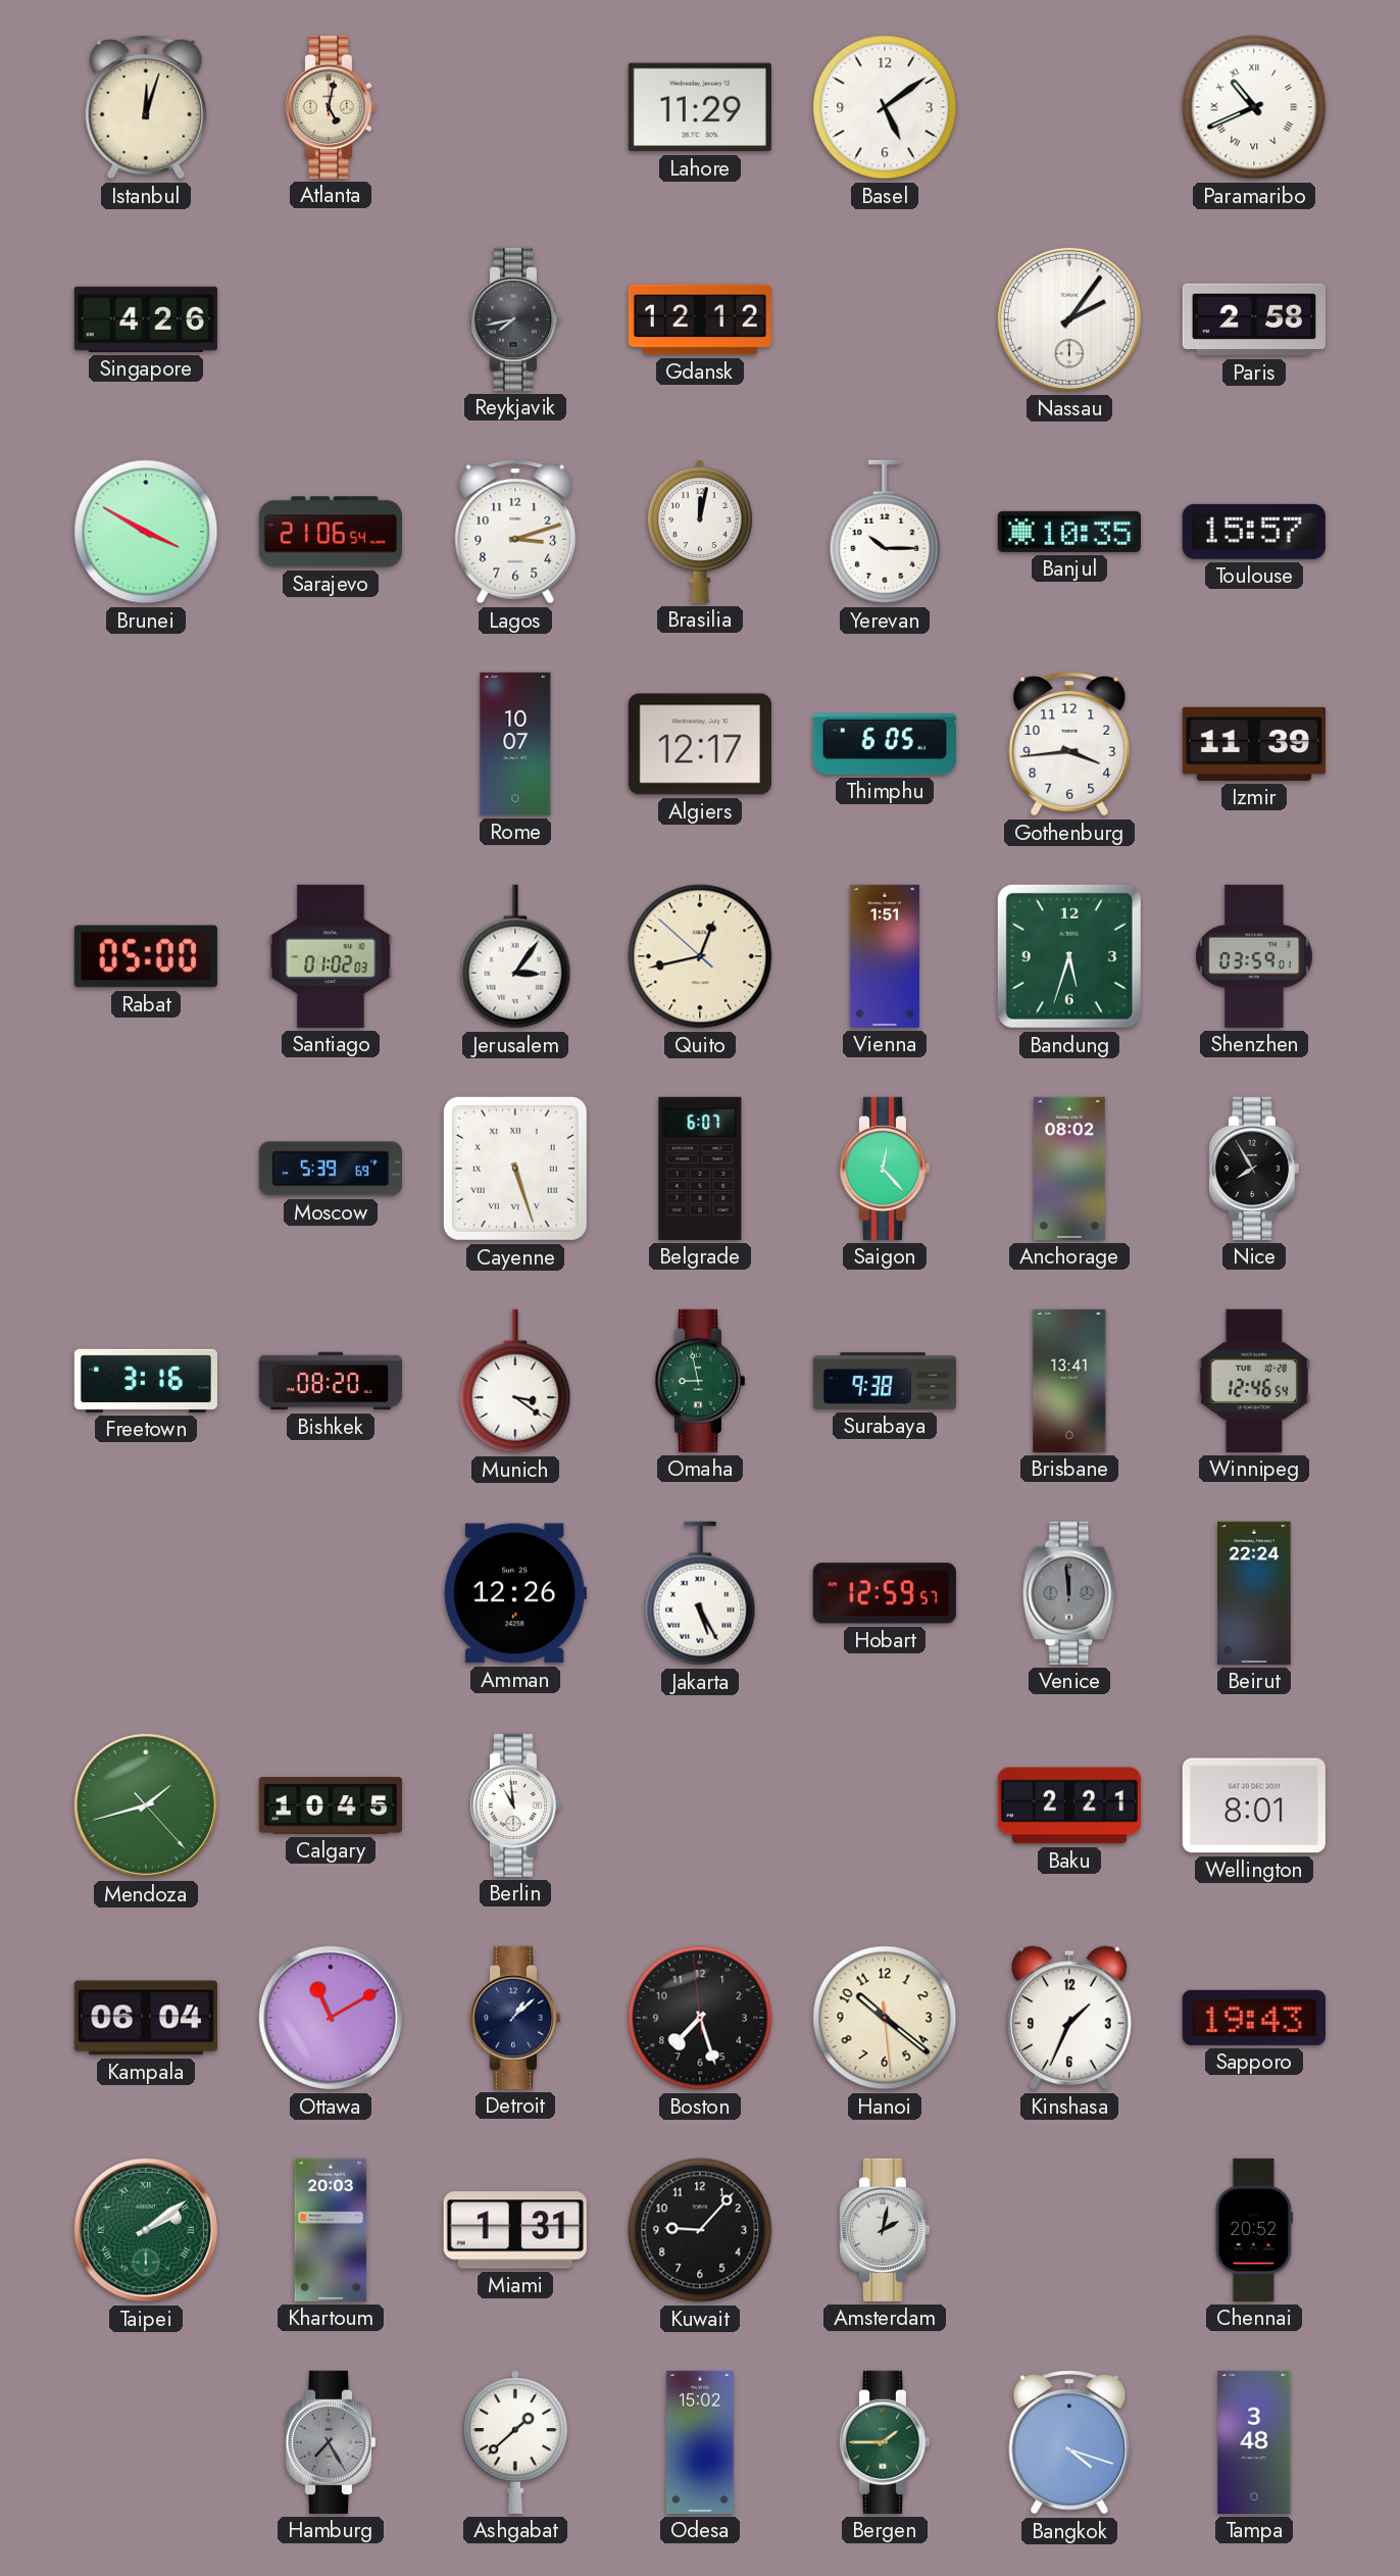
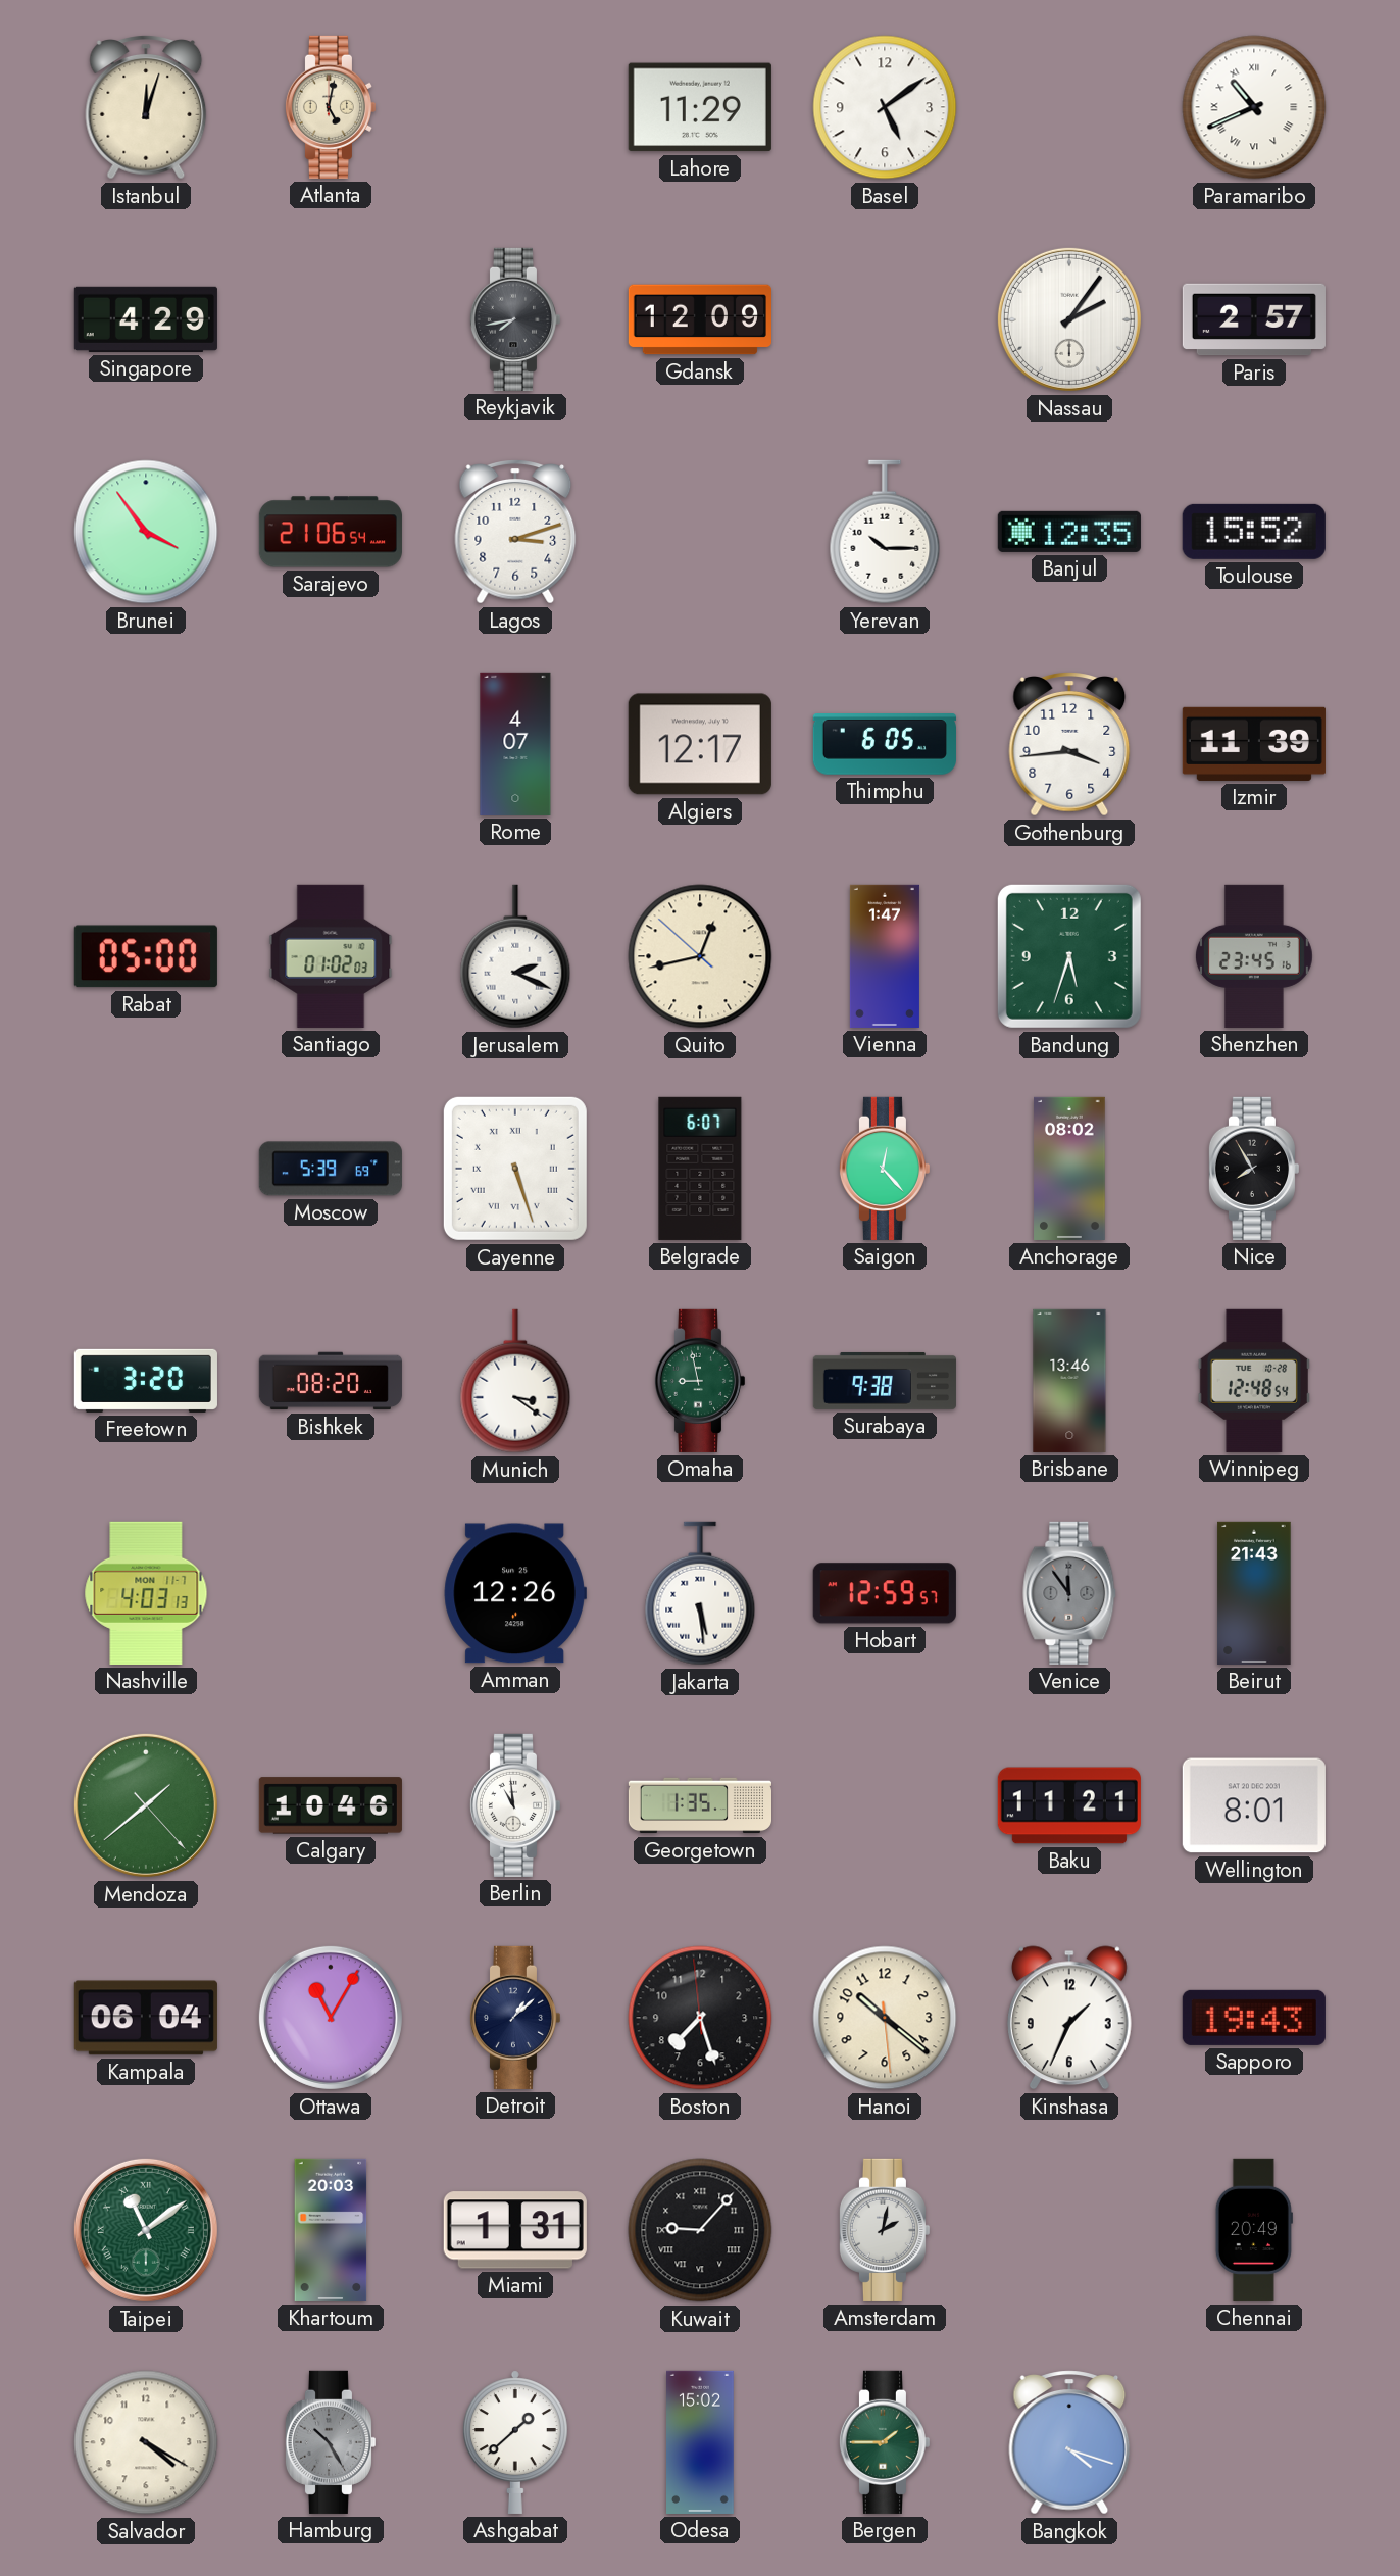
Singapore: 4:26 -> 4:29 (146, 319)
Gdansk: 12:12 -> 12:09 (700, 319)
Paris: 2:58 -> 2:57 (1254, 319)
Brunei: 3:50 -> 3:54 (146, 532)
Brasilia: 12:02 -> none (700, 532)
Banjul: 10:35 -> 12:35 (1069, 532)
Toulouse: 15:57 -> 15:52 (1254, 532)
Rome: 10:07 -> 4:07 (515, 744)
Jerusalem: 3:06 -> 2:19 (515, 956)
Vienna: 1:51 -> 1:47 (885, 956)
Shenzhen: 03:59 -> 23:45 (1254, 956)
Freetown: 3:16 -> 3:20 (146, 1381)
Brisbane: 13:41 -> 13:46 (1069, 1381)
Winnipeg: 12:46 -> 12:48 (1254, 1381)
Nashville: none -> 4:03 (146, 1593)
Jakarta: 5:25 -> 5:29 (700, 1593)
Venice: 11:59 -> 11:54 (1069, 1593)
Beirut: 22:24 -> 21:43 (1254, 1593)
Mendoza: 1:42 -> 1:38 (146, 1805)
Calgary: 10:45 -> 10:46 (331, 1805)
Georgetown: none -> 1:35 (699, 1805)
Baku: 2:21 -> 11:21 (1069, 1805)
Ottawa: 11:10 -> 11:05 (331, 2018)
Taipei: 2:09 -> 11:09 (146, 2230)
Kuwait numerals: Arabic -> Roman (700, 2230)
Chennai: 20:52 -> 20:49 (1254, 2230)
Salvador: none -> 4:20 (146, 2442)
Hamburg: 7:25 -> 10:25 (330, 2442)
Tampa: 3:48 -> none (1254, 2442)
